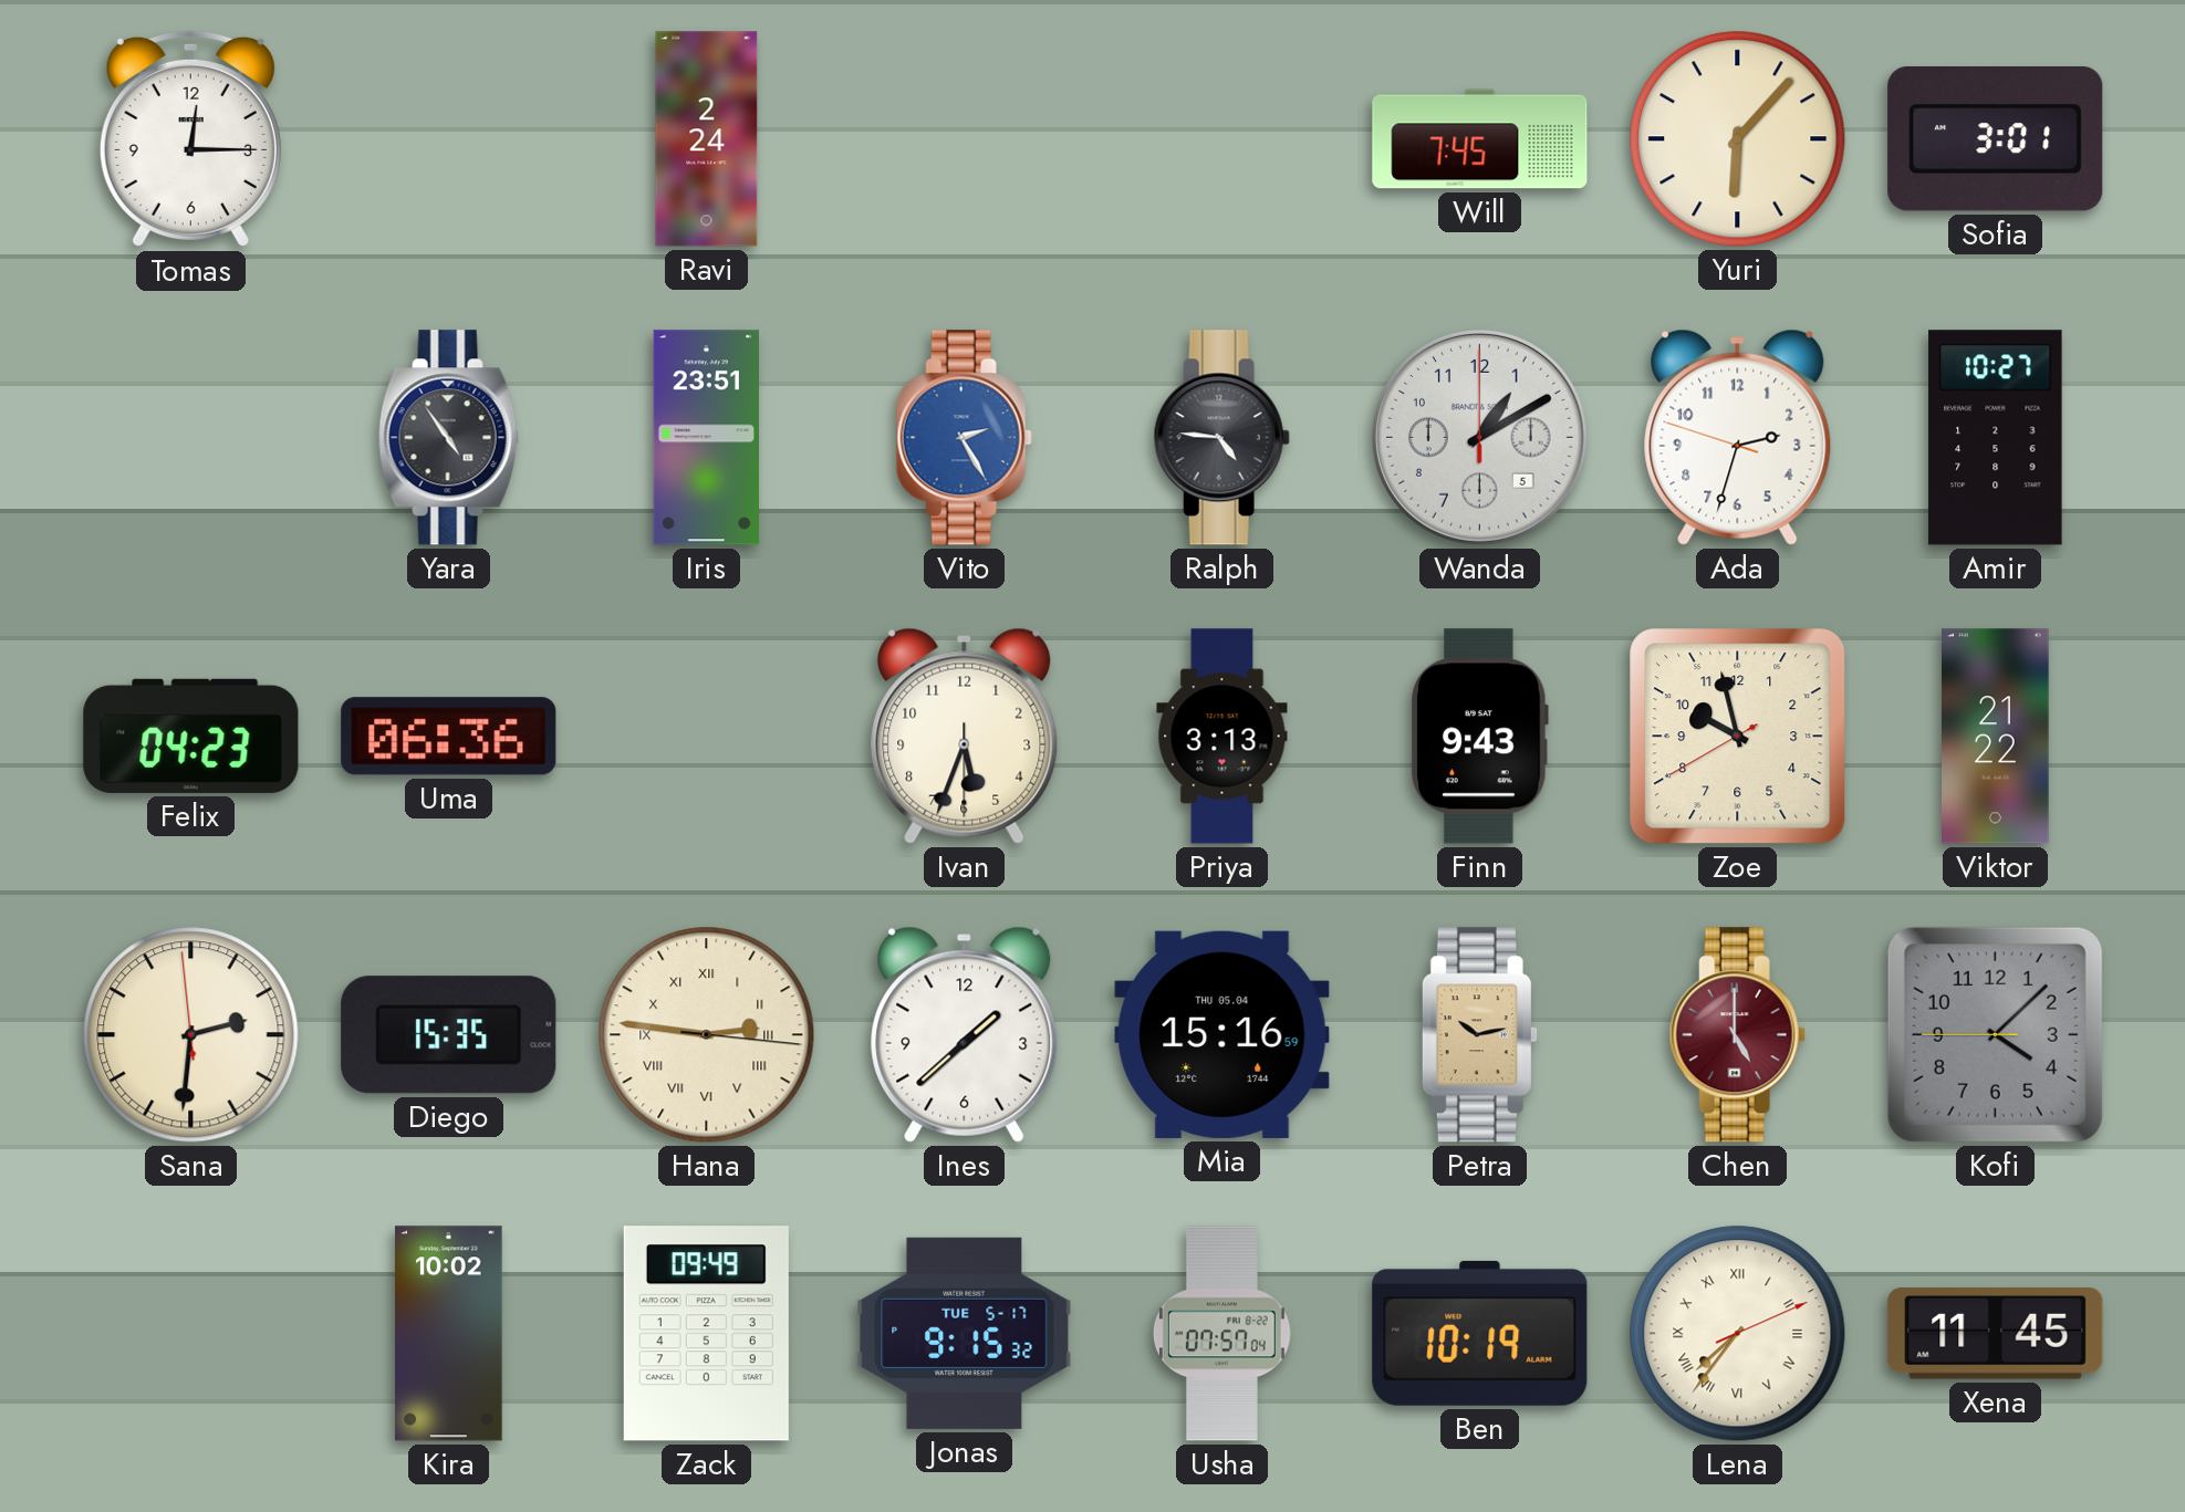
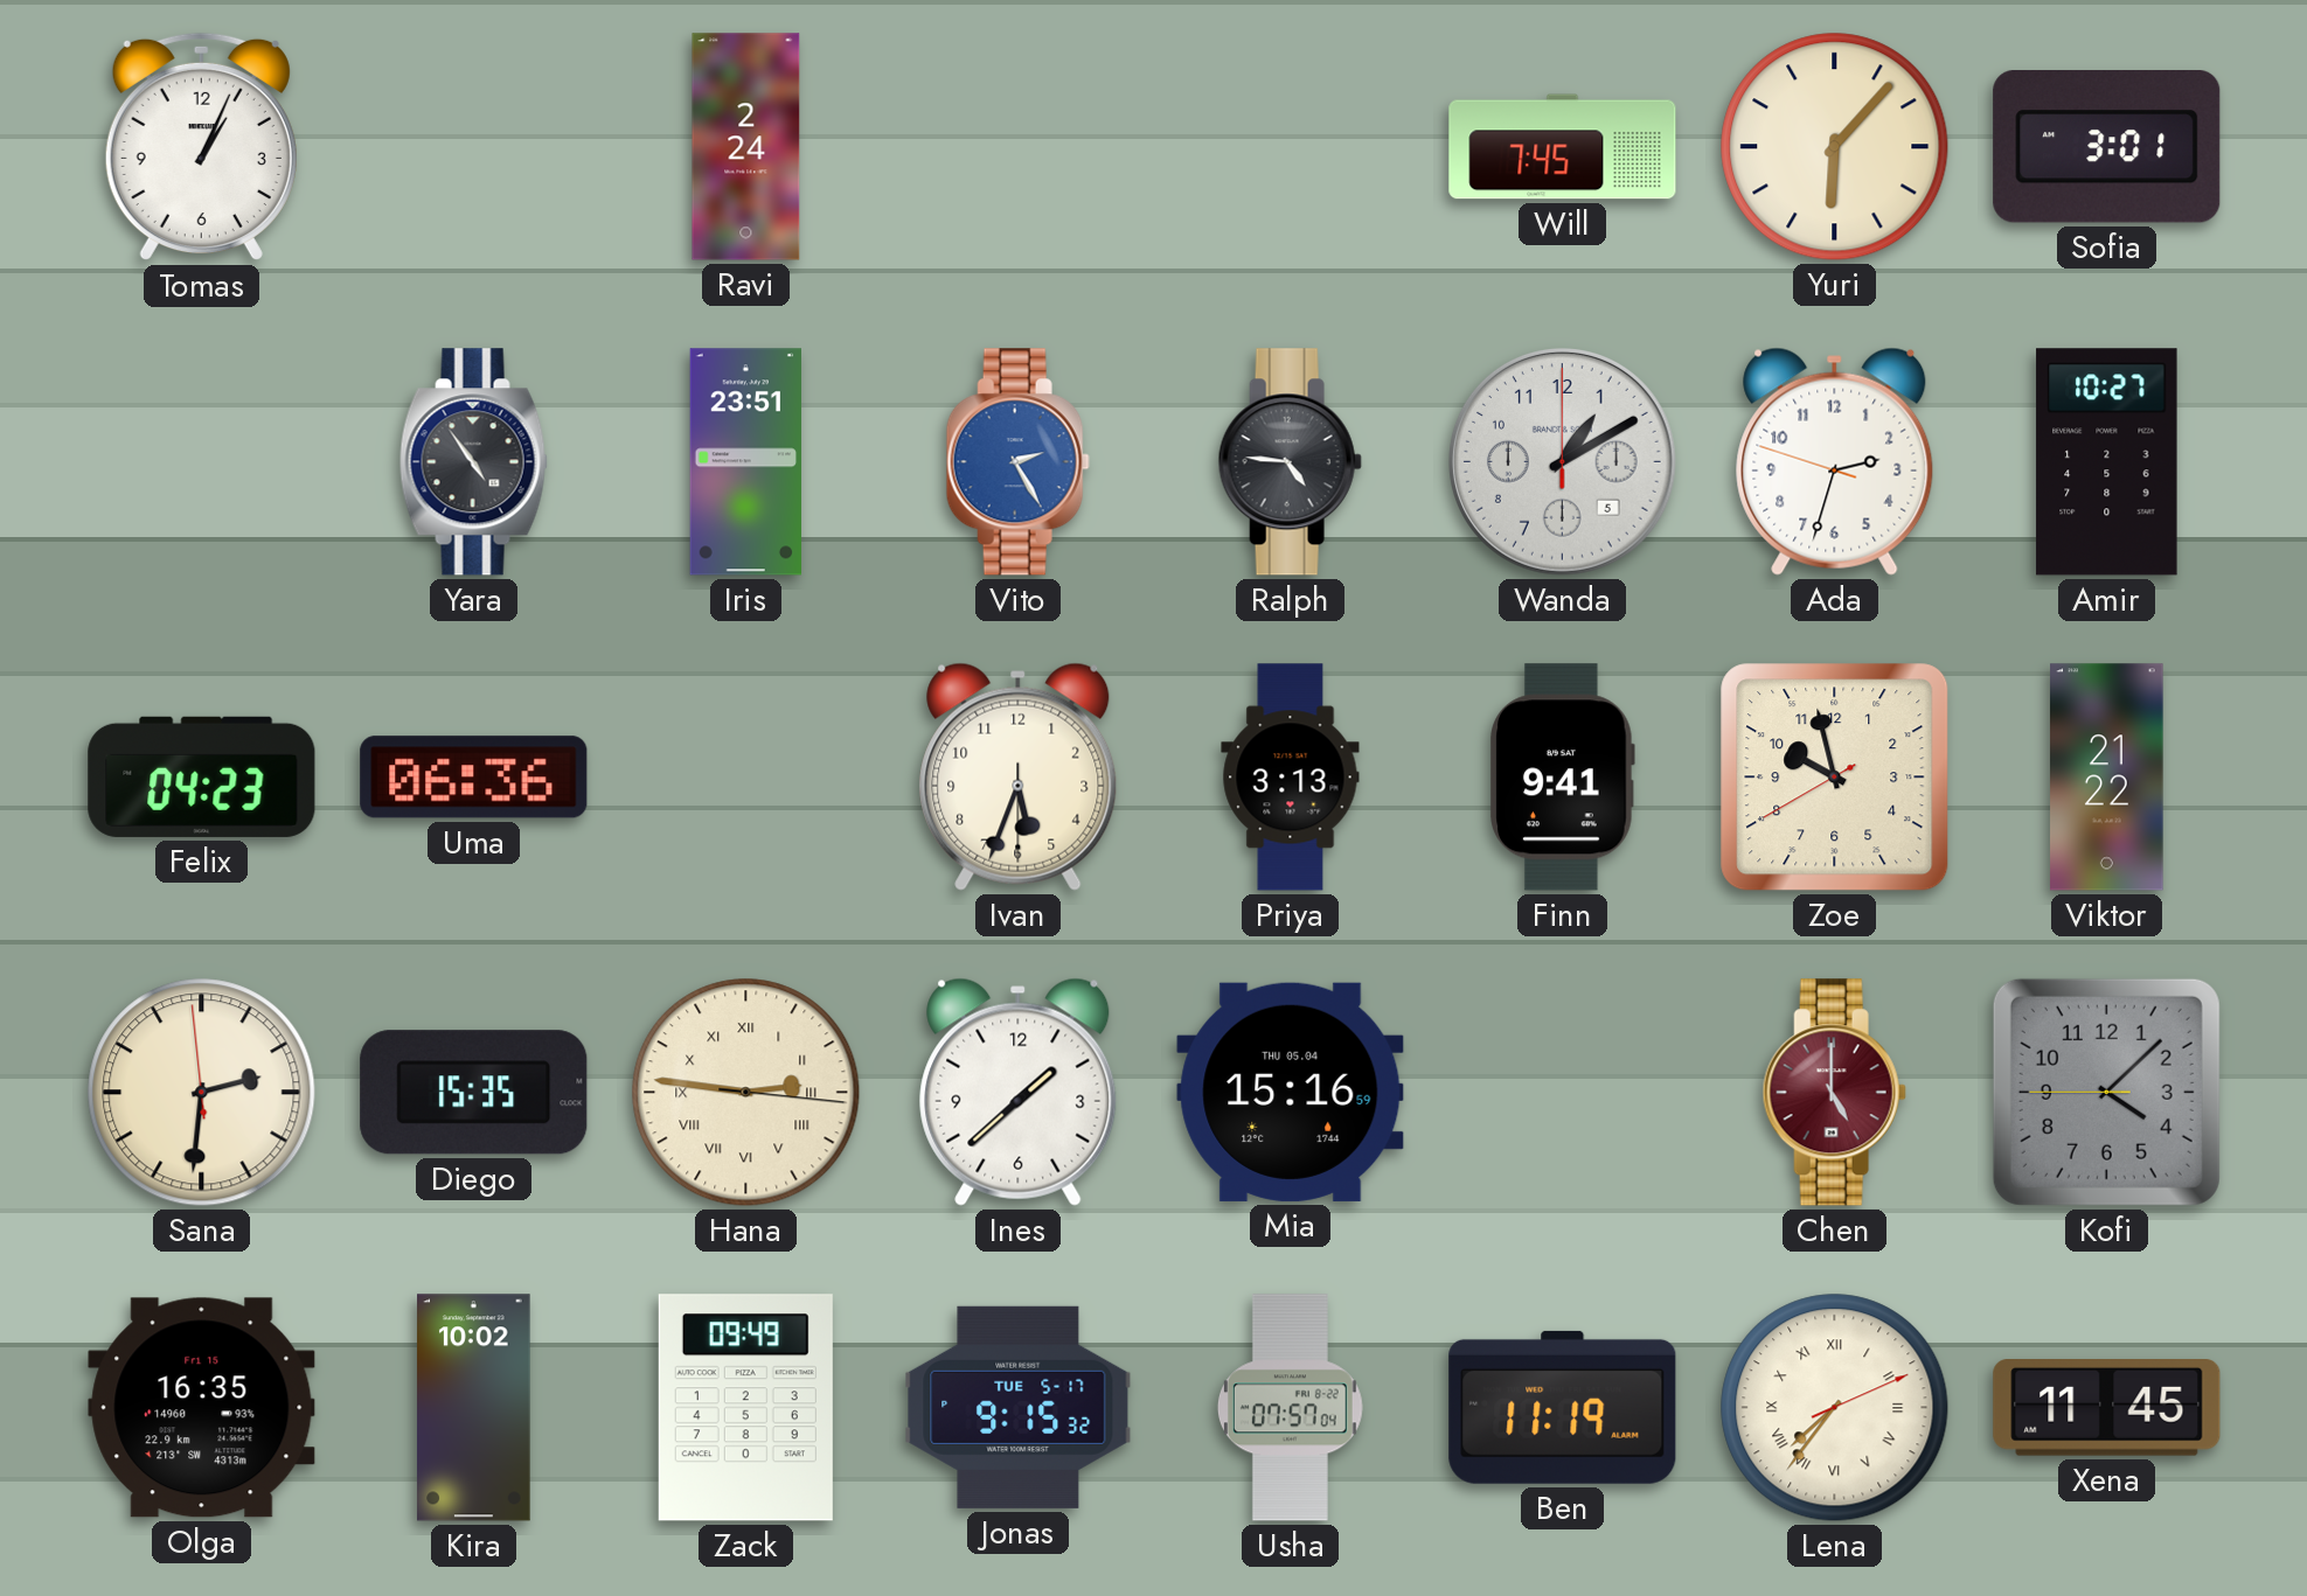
Tomas: 12:15 -> 1:04 (201, 147)
Finn: 9:43 -> 9:41 (1562, 778)
Petra: 10:13 -> none (1479, 1035)
Olga: none -> 16:35 (202, 1408)
Ben: 10:19 -> 11:19 (1563, 1407)
